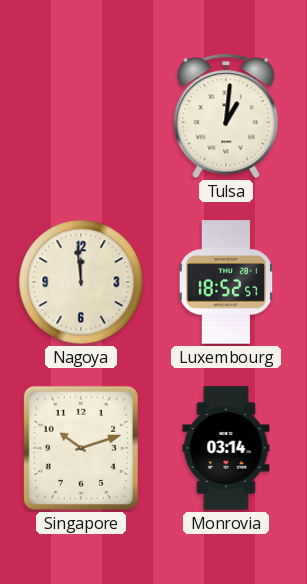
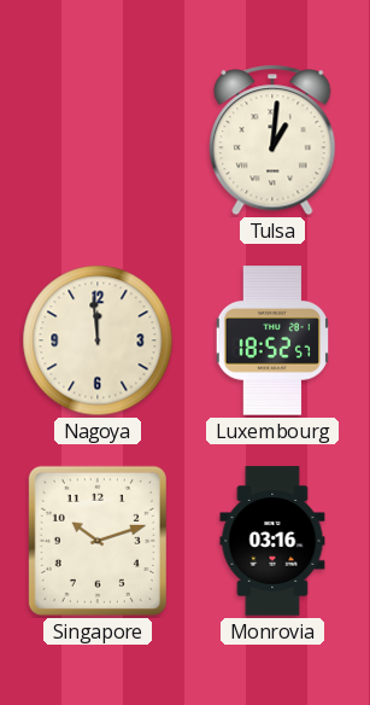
Monrovia: 03:14 -> 03:16 (272, 541)
